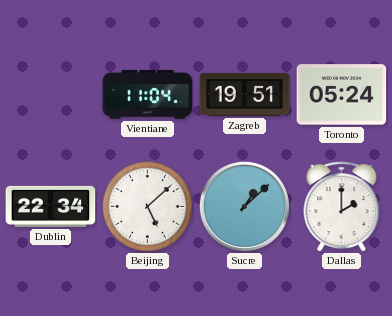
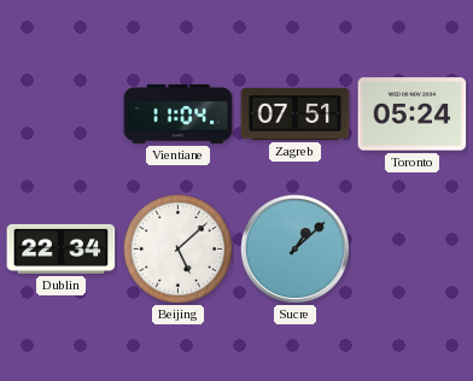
Zagreb: 19:51 -> 07:51 (296, 113)
Dallas: 2:00 -> none (342, 207)
